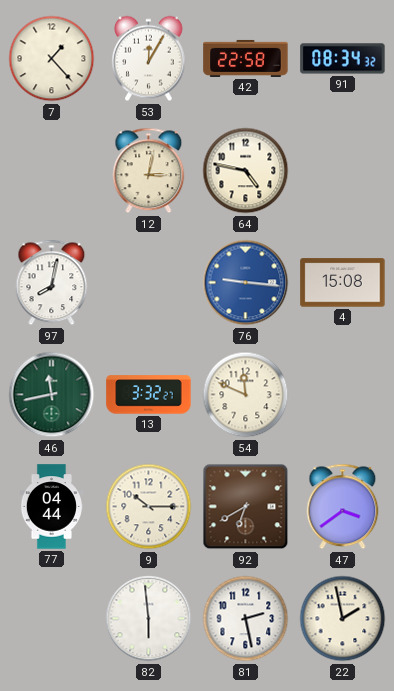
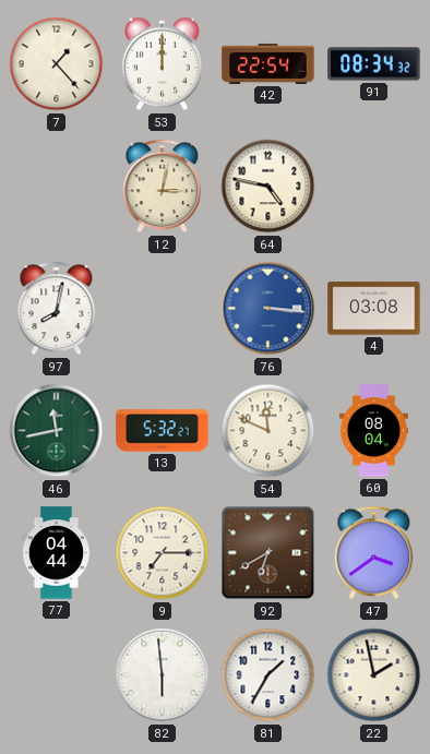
53: 12:05 -> 12:00 (163, 64)
42: 22:58 -> 22:54 (268, 63)
76: 9:16 -> 3:16 (268, 309)
4: 15:08 -> 03:08 (374, 309)
13: 3:32 -> 5:32 (163, 431)
60: none -> 08:04 (373, 431)
9: 10:15 -> 7:15 (163, 553)
81: 2:28 -> 1:35 (268, 675)
